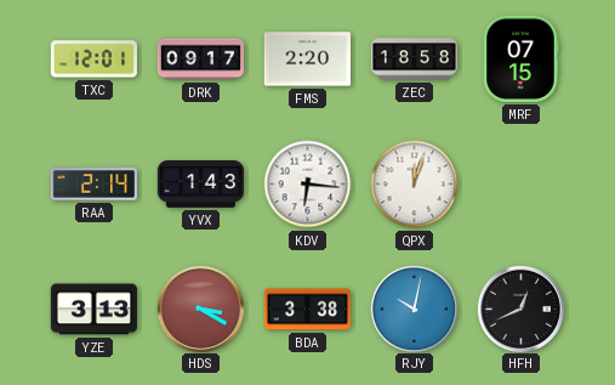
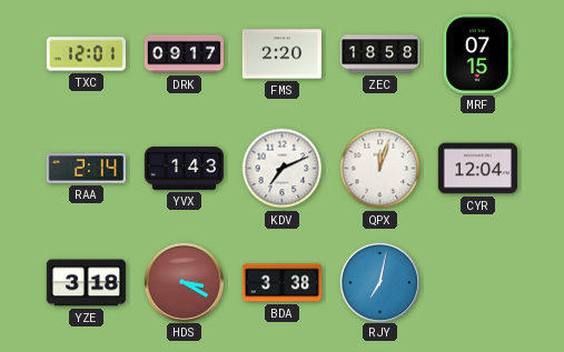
KDV: 6:16 -> 7:11 (283, 169)
CYR: none -> 12:04 (477, 169)
YZE: 3:13 -> 3:18 (86, 283)
RJY: 10:02 -> 7:02 (379, 282)
HFH: 12:41 -> none (520, 308)
